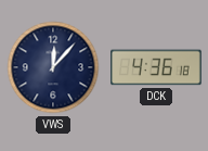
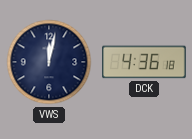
VWS: 12:07 -> 12:02 (49, 62)
